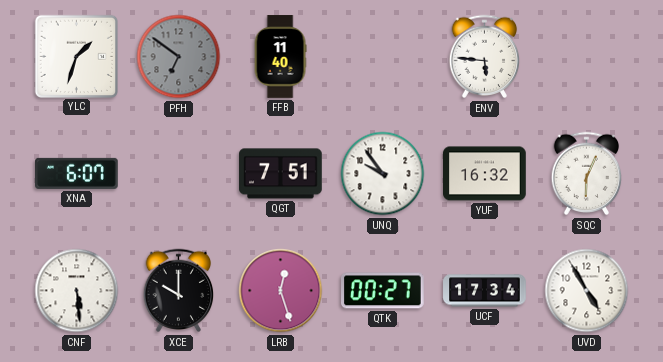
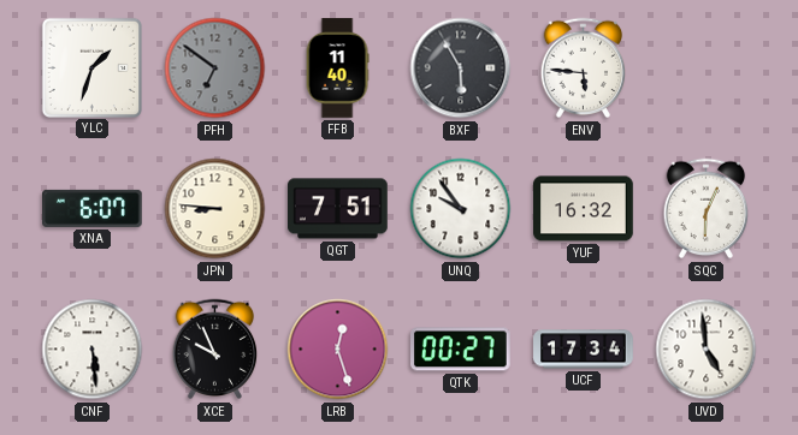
BXF: none -> 5:55 (461, 68)
JPN: none -> 8:46 (215, 209)
XCE: 10:00 -> 9:56 (215, 350)
UVD: 4:55 -> 4:59 (707, 350)
